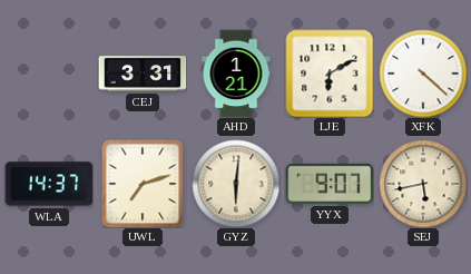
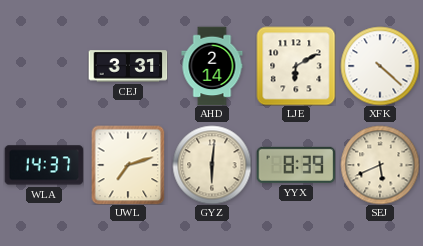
AHD: 1:21 -> 2:14 (212, 66)
YYX: 9:07 -> 8:39 (296, 165)
SEJ: 5:43 -> 5:41 (380, 165)
